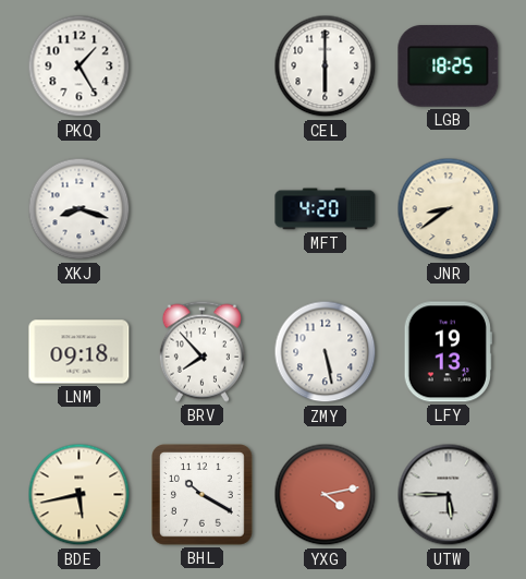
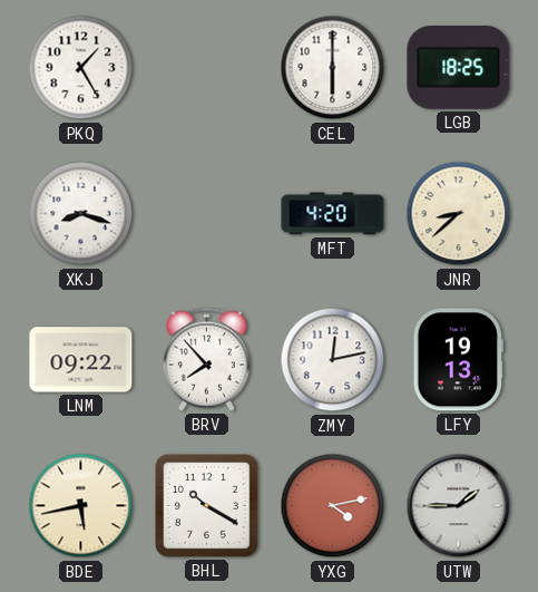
JNR: 8:39 -> 8:38 (459, 214)
LNM: 09:18 -> 09:22 (81, 360)
ZMY: 5:28 -> 12:13 (333, 360)
UTW: 5:45 -> 1:45 (459, 506)
